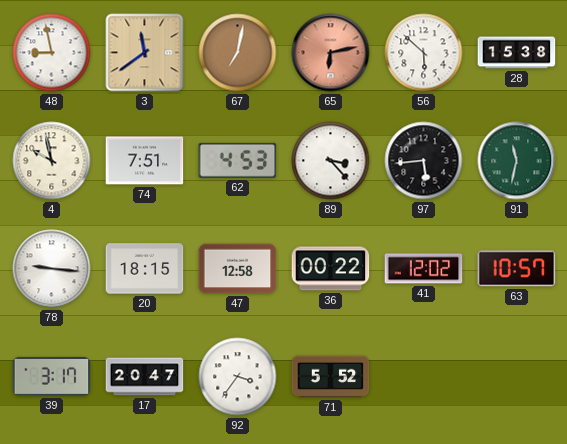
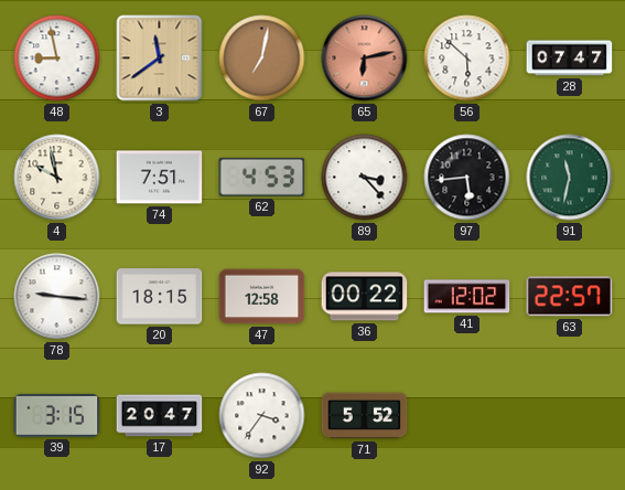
28: 15:38 -> 07:47 (570, 58)
63: 10:57 -> 22:57 (570, 297)
39: 3:17 -> 3:15 (57, 415)
